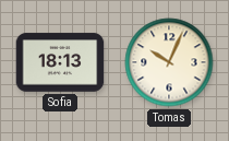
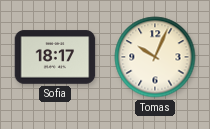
Sofia: 18:13 -> 18:17 (55, 57)
